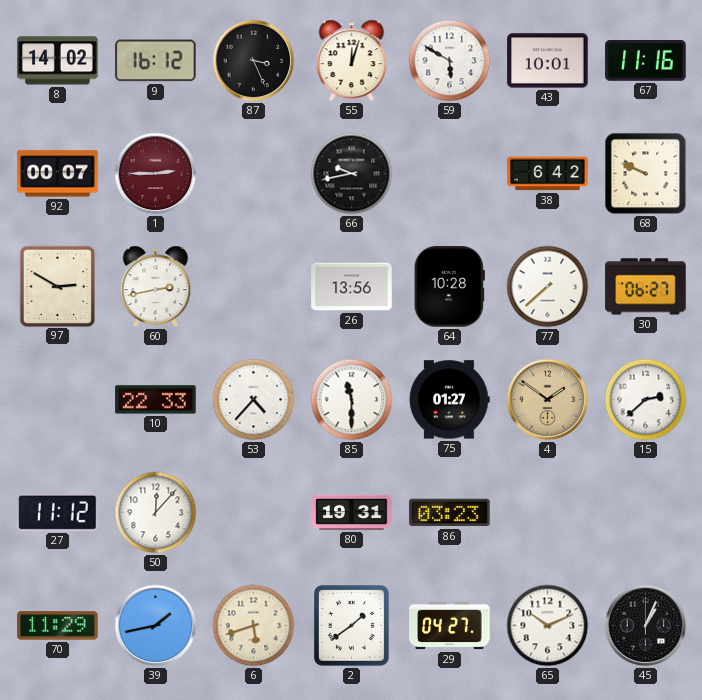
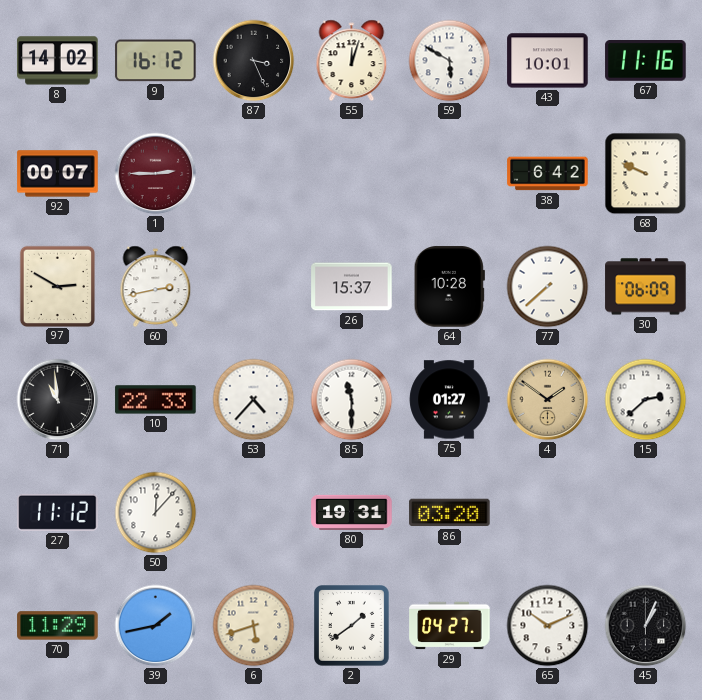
66: 9:43 -> none (352, 174)
26: 13:56 -> 15:37 (352, 287)
30: 06:27 -> 06:09 (646, 287)
71: none -> 10:59 (58, 400)
86: 03:23 -> 03:20 (450, 513)
